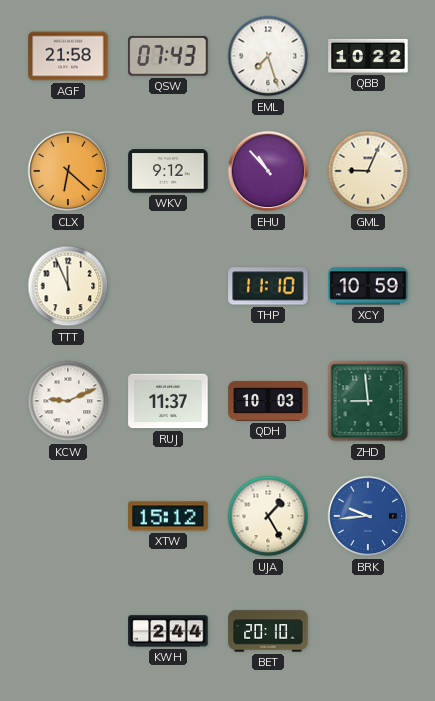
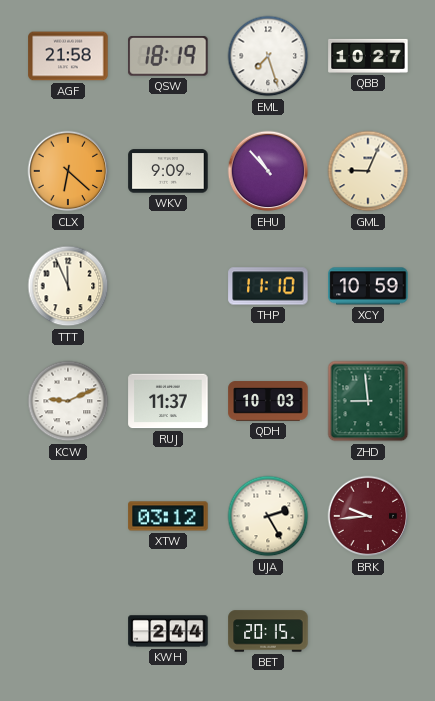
QSW: 07:43 -> 18:19 (168, 56)
QBB: 10:22 -> 10:27 (368, 56)
WKV: 9:12 -> 9:09 (168, 171)
XTW: 15:12 -> 03:12 (168, 516)
UJA: 1:25 -> 2:25 (268, 516)
BRK dial: blue -> burgundy (368, 516)
BET: 20:10 -> 20:15 (268, 631)
